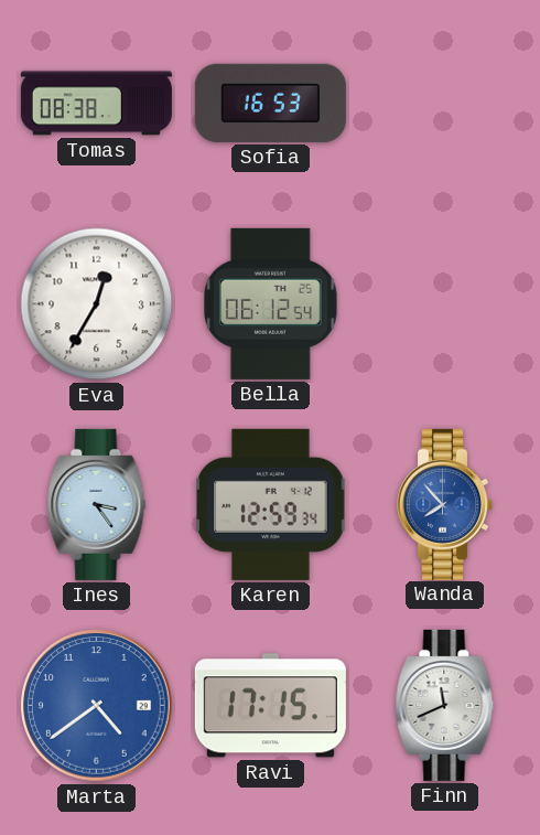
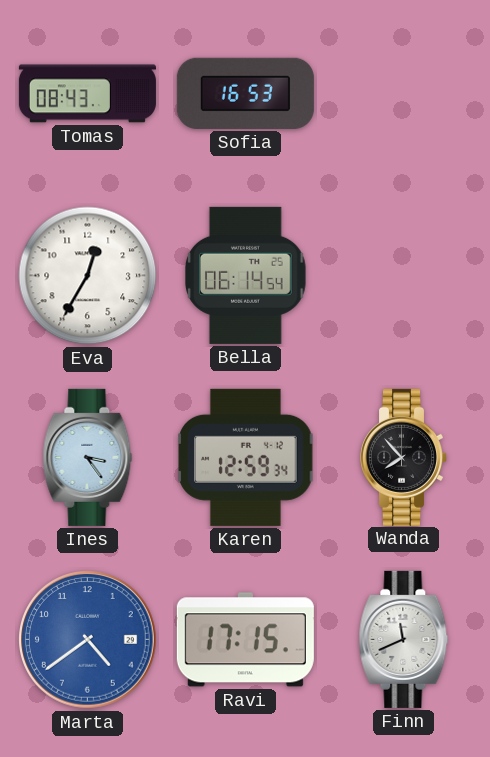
Tomas: 08:38 -> 08:43 (87, 94)
Bella: 06:12 -> 06:14 (246, 275)
Wanda dial: blue -> black (403, 457)
